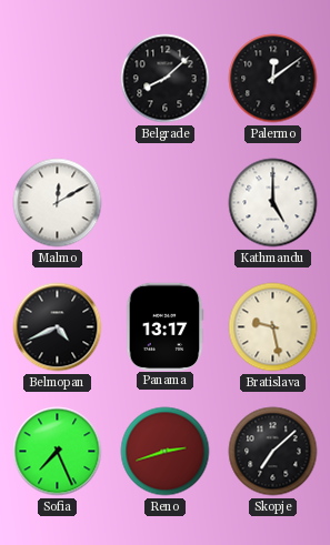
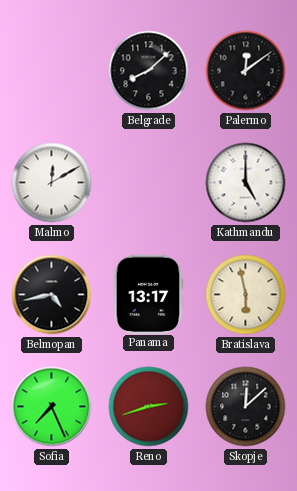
Belmopan: 4:41 -> 4:43 (52, 295)
Bratislava: 9:28 -> 5:58 (246, 295)
Skopje: 7:08 -> 12:08 (246, 407)
